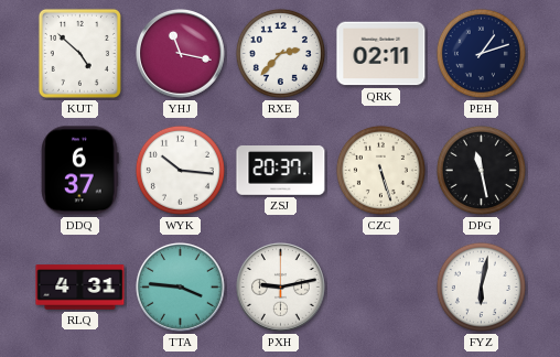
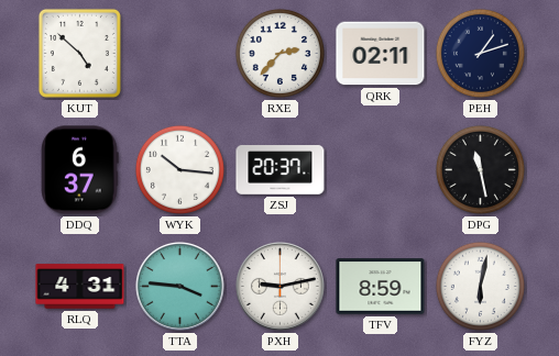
YHJ: 11:17 -> none (181, 54)
CZC: 5:27 -> none (380, 170)
TFV: none -> 8:59 (381, 287)
